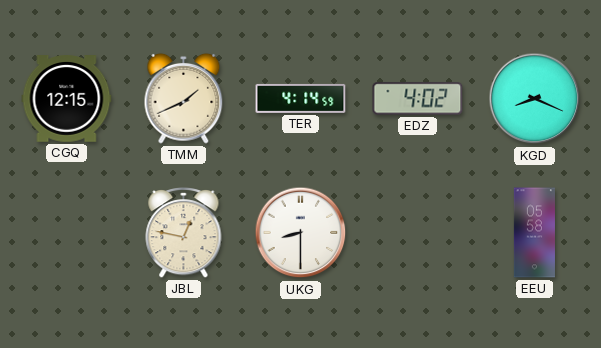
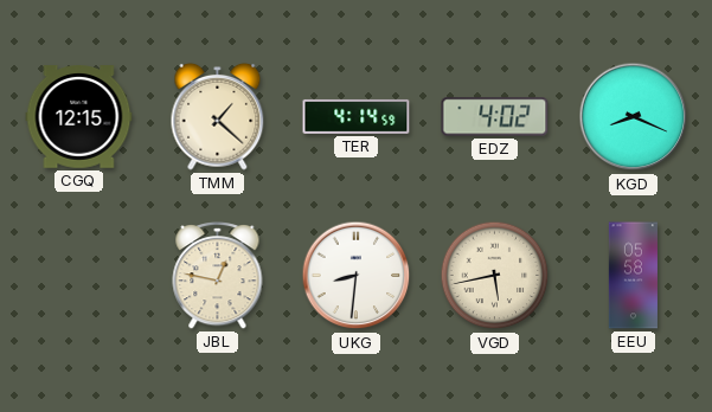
TMM: 1:41 -> 1:22 (218, 116)
UKG: 8:30 -> 8:31 (357, 276)
VGD: none -> 5:43 (495, 276)
